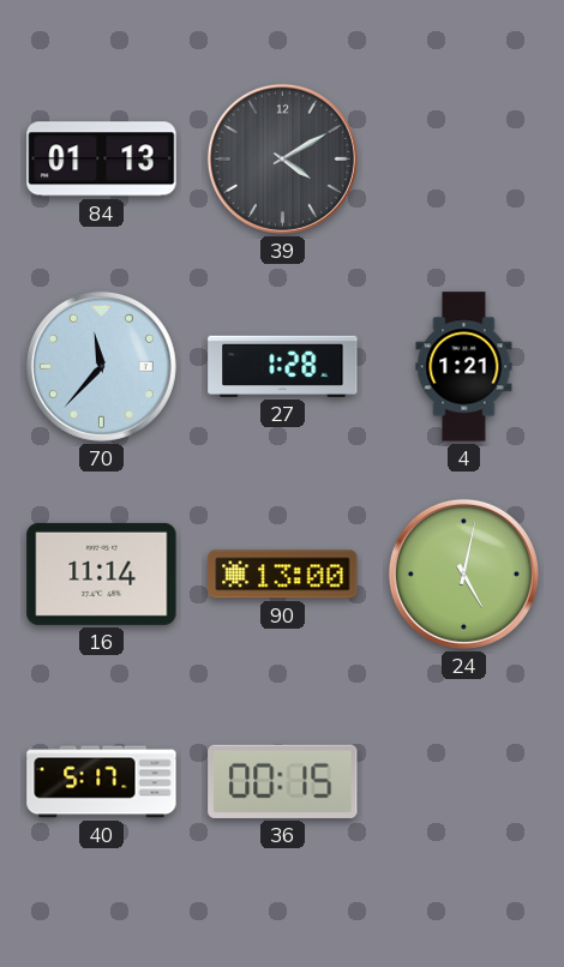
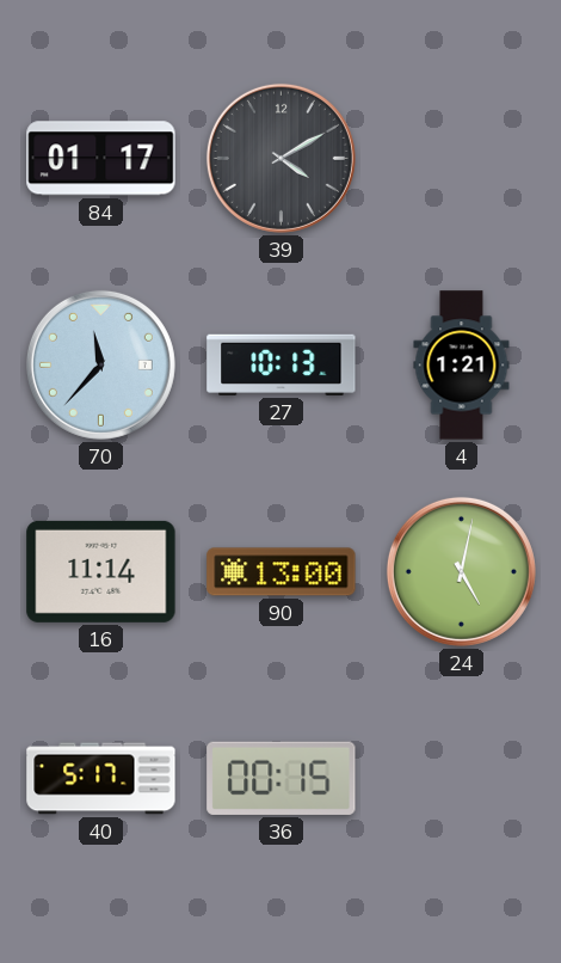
84: 01:13 -> 01:17 (101, 159)
27: 1:28 -> 10:13 (282, 364)
